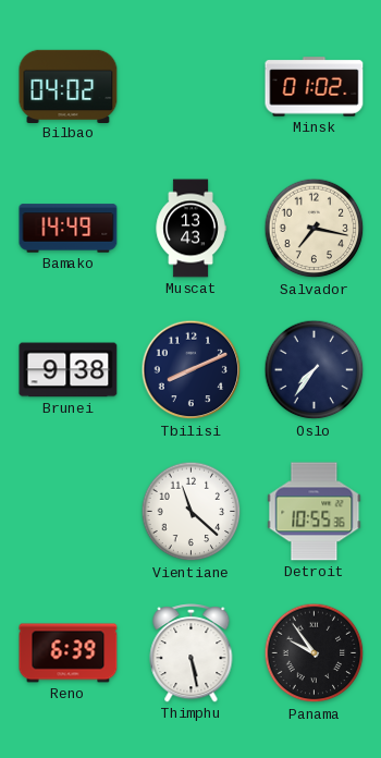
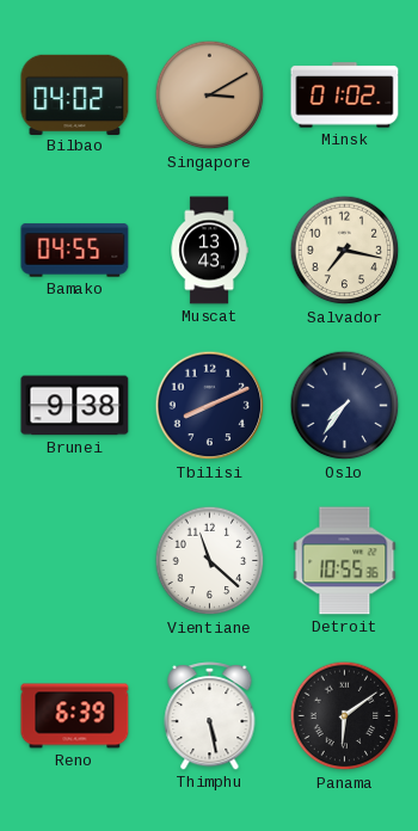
Singapore: none -> 3:10 (210, 96)
Bamako: 14:49 -> 04:55 (75, 251)
Panama: 9:54 -> 6:09 (345, 716)
